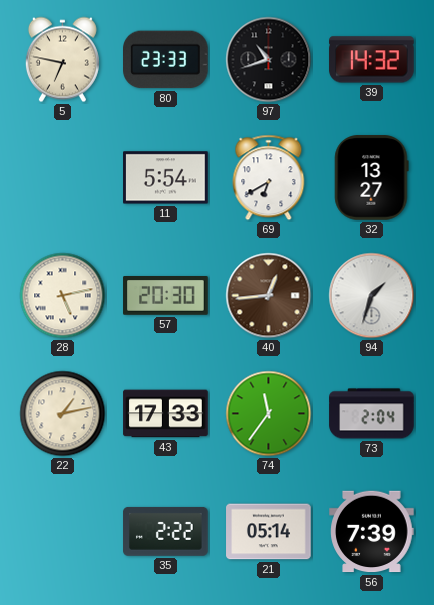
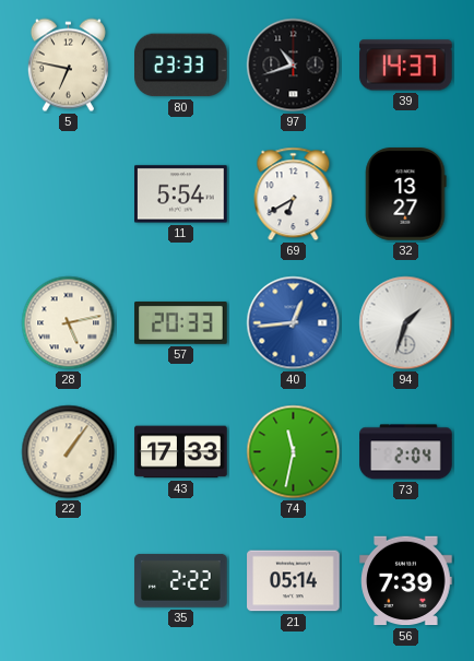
39: 14:32 -> 14:37 (406, 66)
57: 20:30 -> 20:33 (181, 323)
40 dial: brown -> blue (294, 323)
22: 1:13 -> 1:06 (69, 452)
74: 11:36 -> 11:32 (294, 452)
